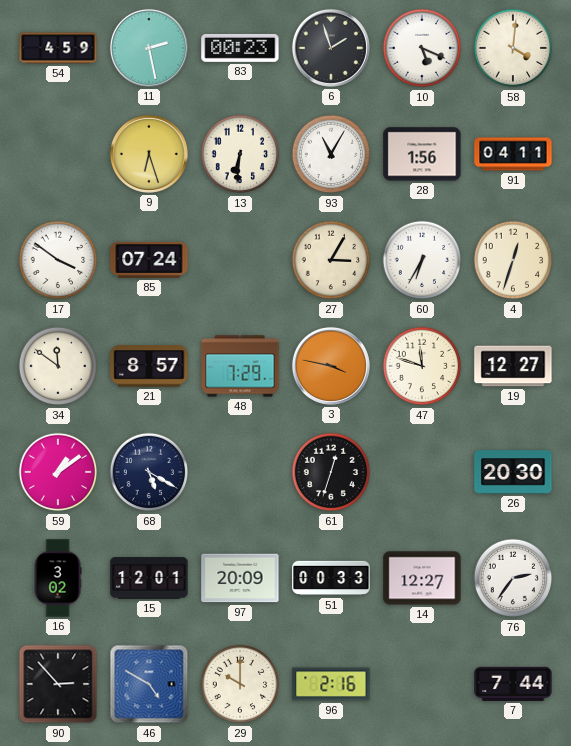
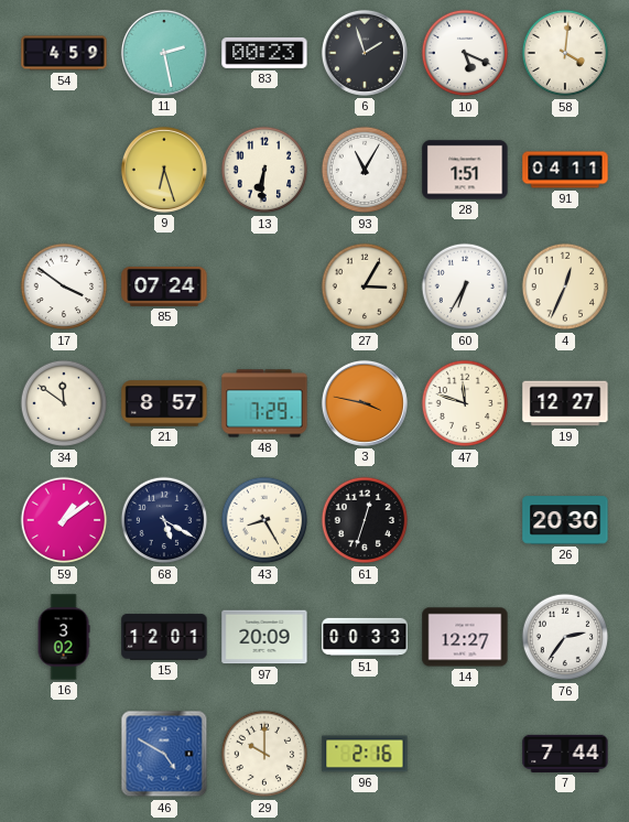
28: 1:56 -> 1:51 (465, 170)
4: 12:33 -> 12:34 (565, 286)
43: none -> 8:25 (264, 520)
90: 2:53 -> none (58, 684)
